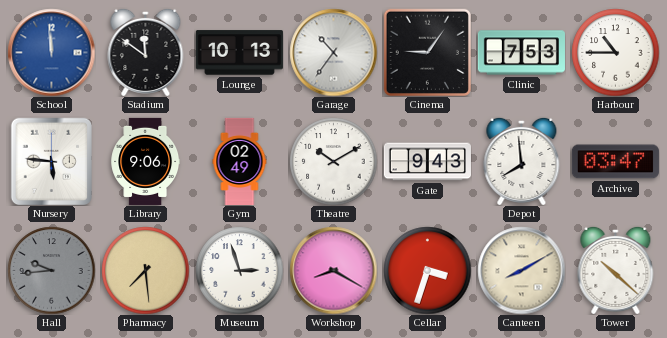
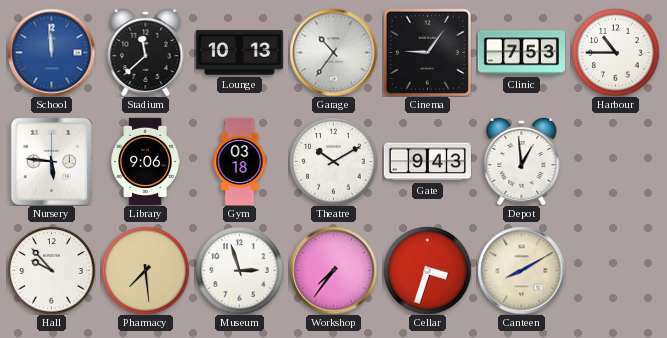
Stadium: 11:51 -> 11:38 (146, 52)
Gym: 02:49 -> 03:18 (240, 161)
Depot: 7:59 -> 12:59 (522, 161)
Archive: 03:47 -> none (615, 162)
Hall: 9:44 -> 9:53 (51, 270)
Hall dial: grey -> white (51, 270)
Workshop: 8:20 -> 7:36 (333, 270)
Tower: 10:22 -> none (616, 270)
